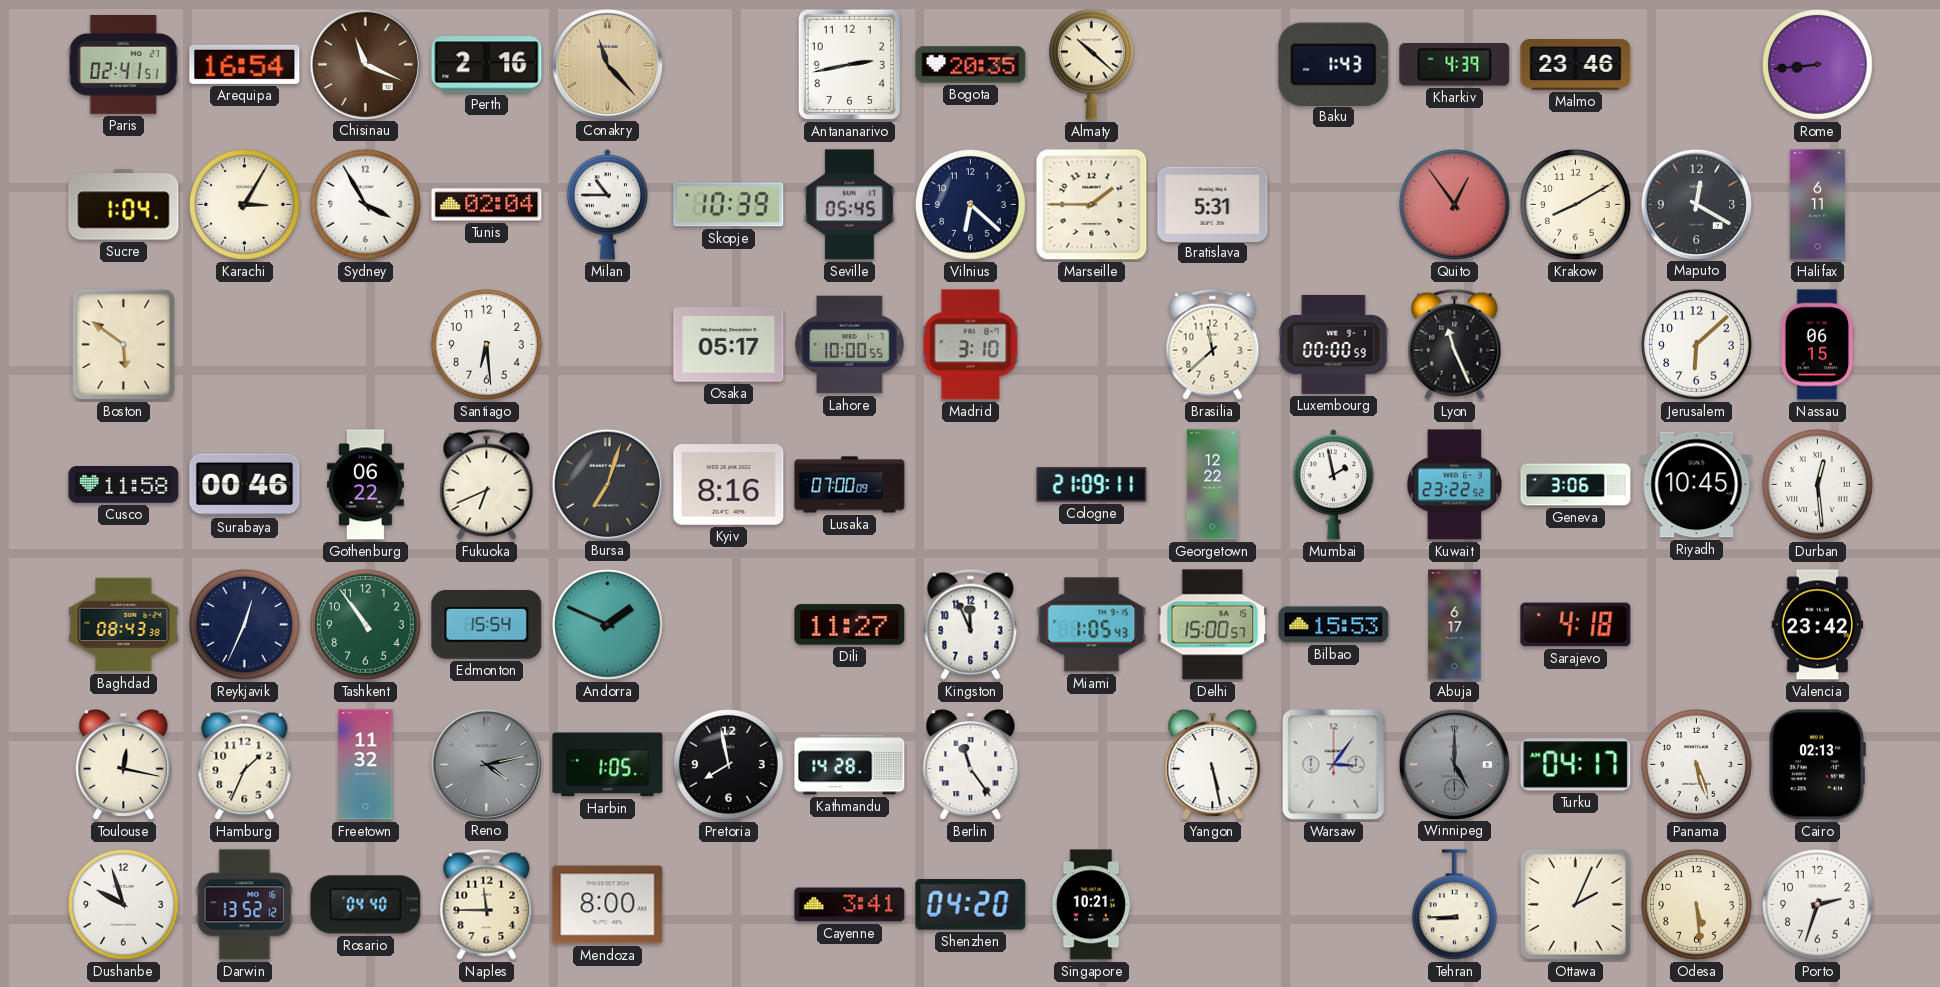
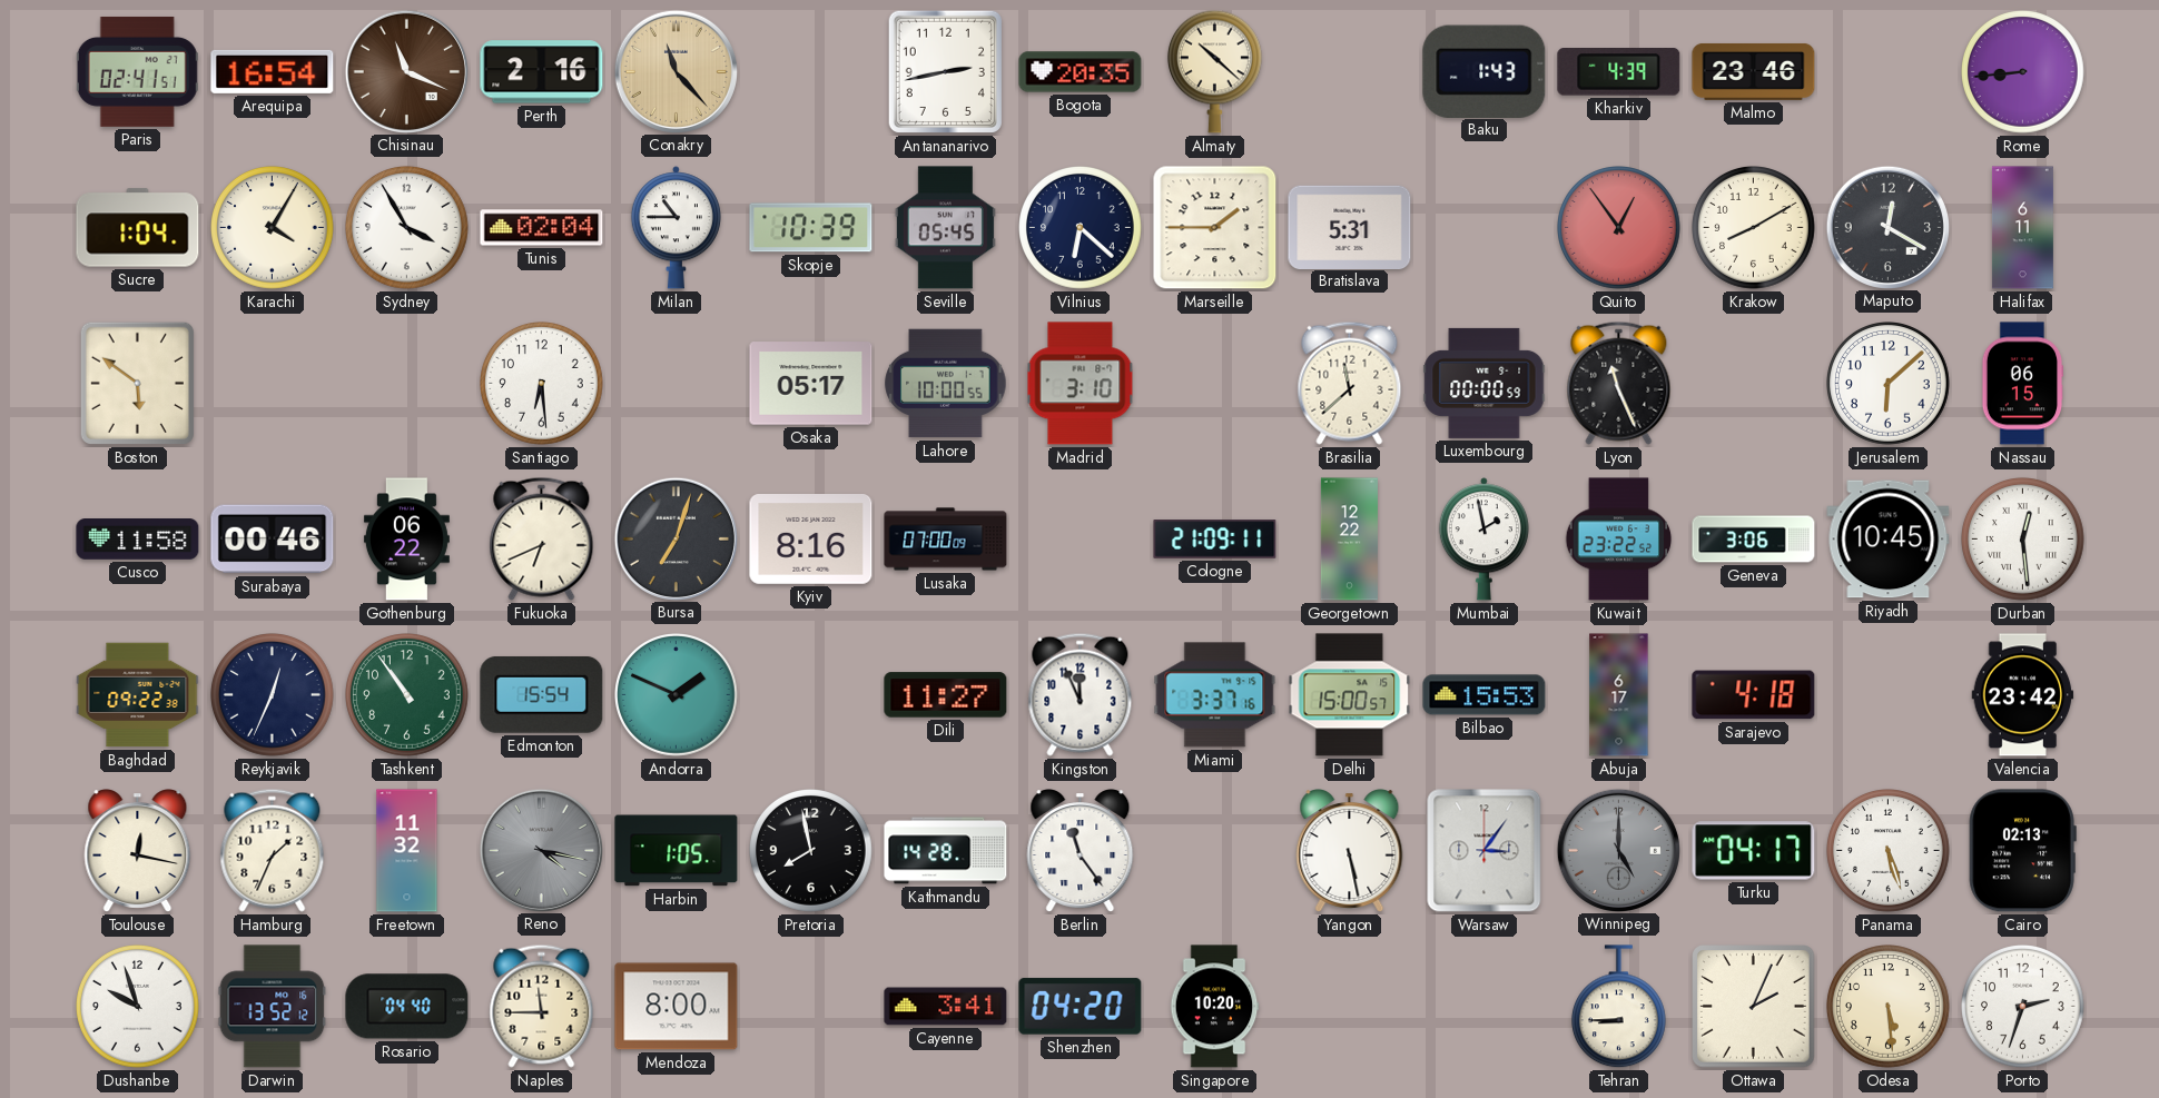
Karachi: 3:05 -> 4:05 (273, 228)
Baghdad: 08:43 -> 09:22 (138, 695)
Miami: 1:05 -> 3:37 (1215, 695)
Reno: 4:13 -> 4:17 (541, 850)
Singapore: 10:21 -> 10:20 (1214, 1007)
